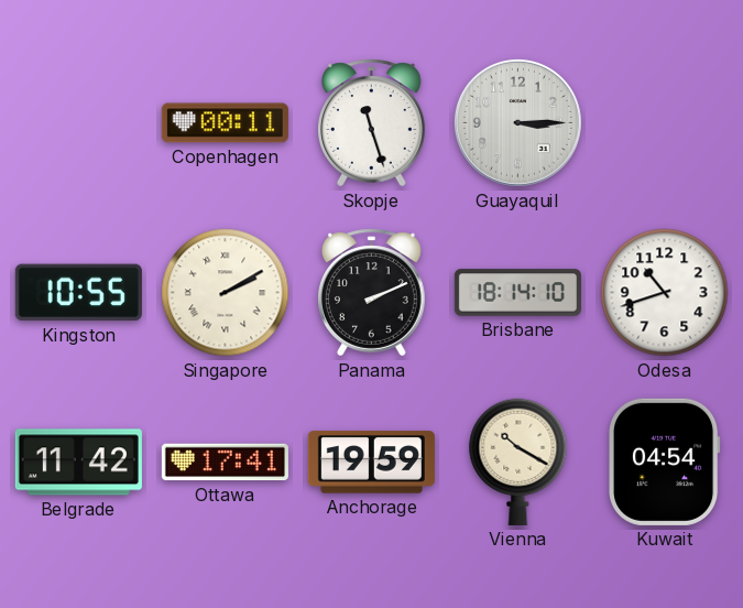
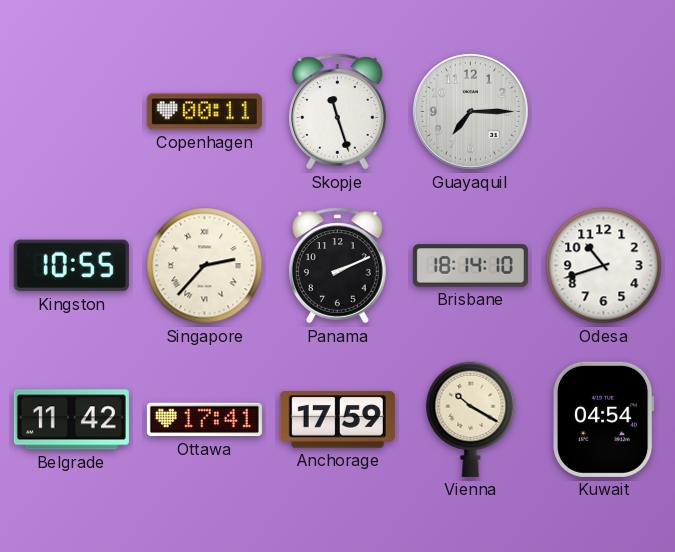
Guayaquil: 3:15 -> 7:15 (470, 111)
Singapore: 2:10 -> 2:37 (205, 266)
Anchorage: 19:59 -> 17:59 (337, 420)
